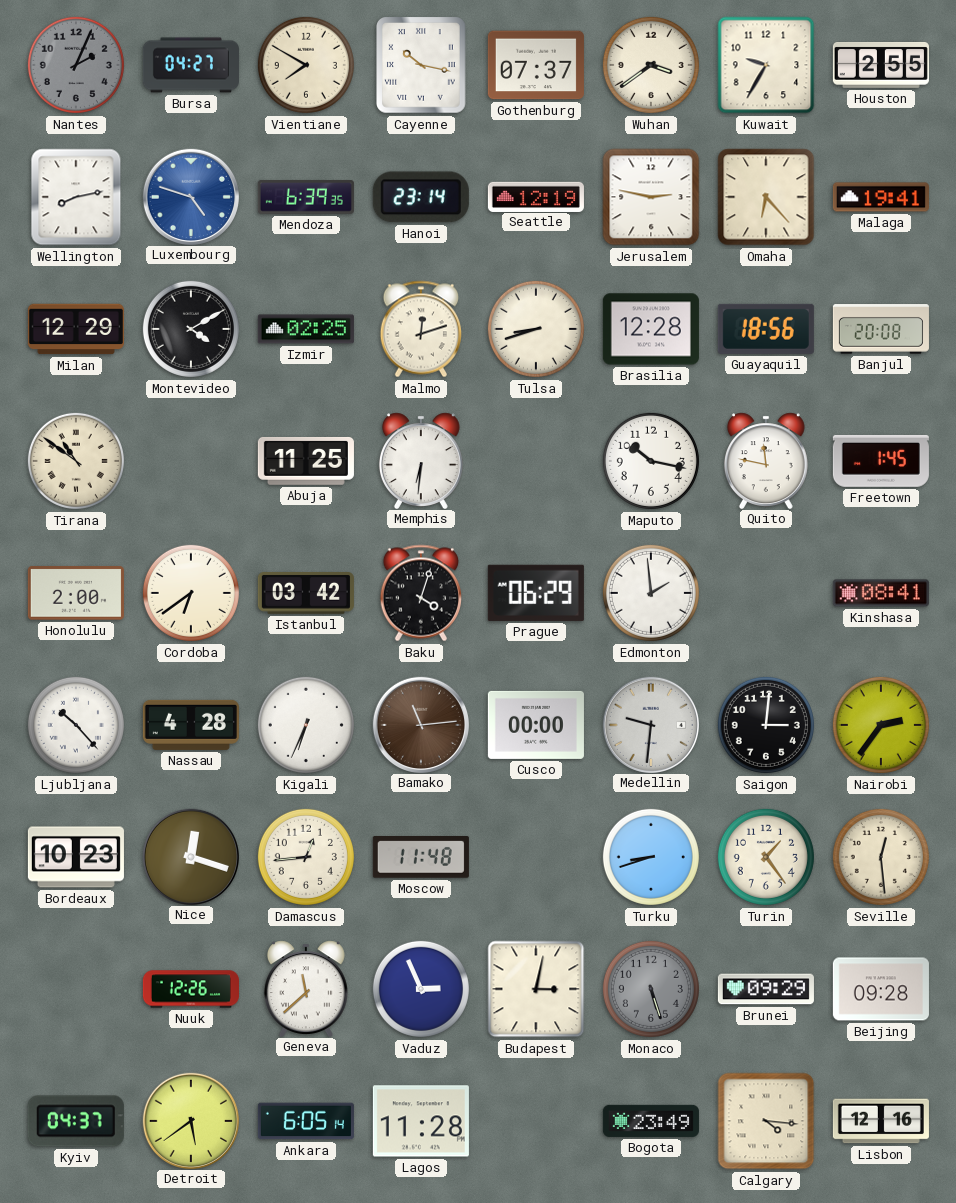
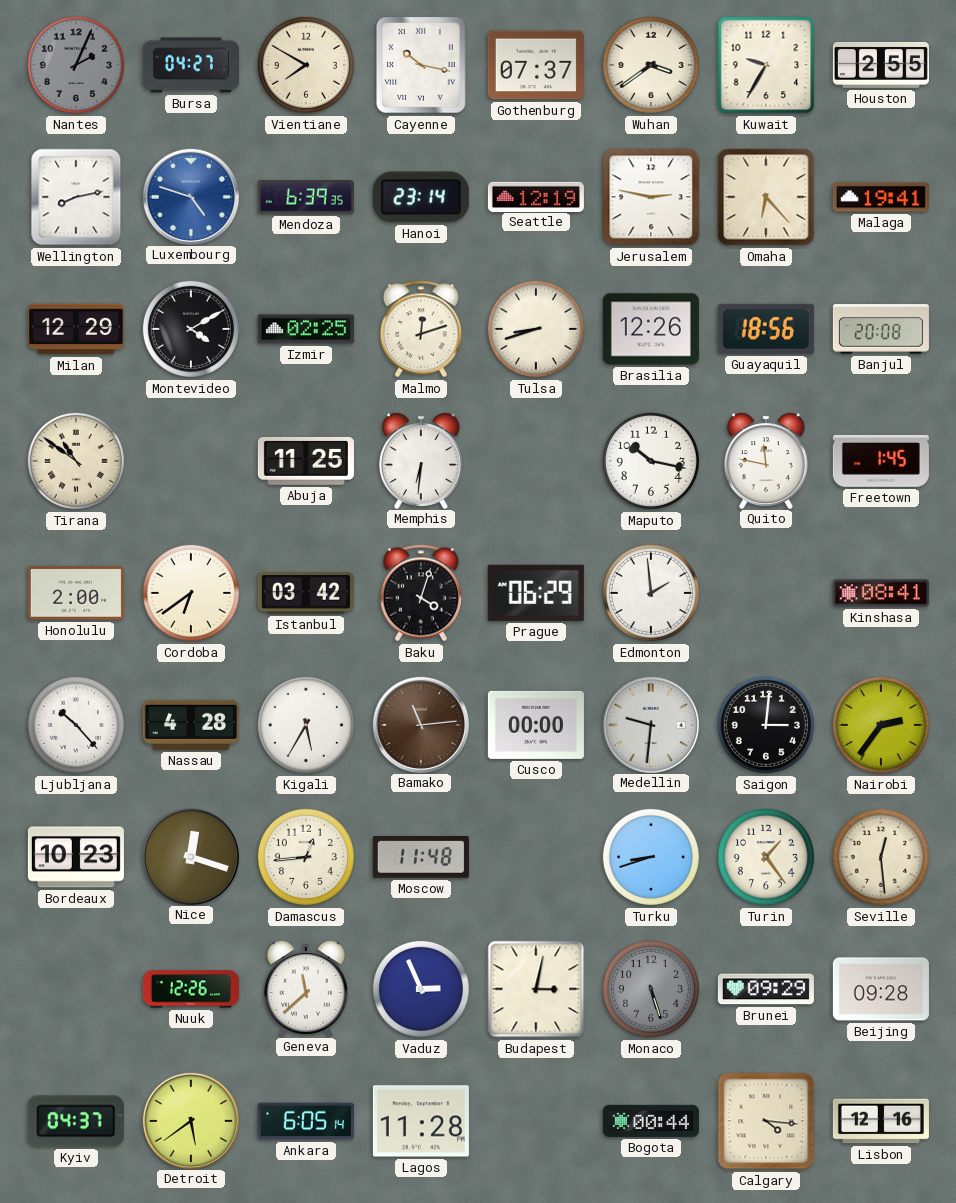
Brasilia: 12:28 -> 12:26 (651, 329)
Kigali: 6:34 -> 5:35 (306, 725)
Bogota: 23:49 -> 00:44 (651, 1121)
